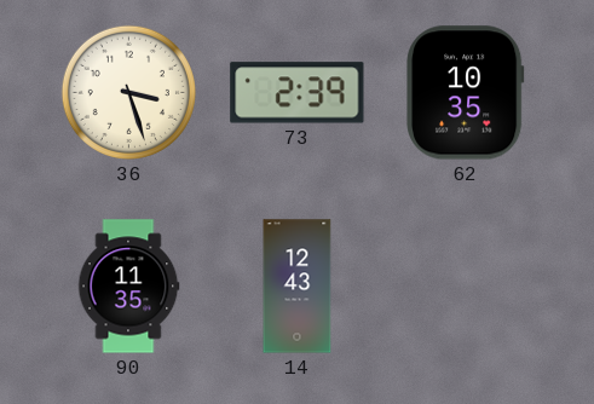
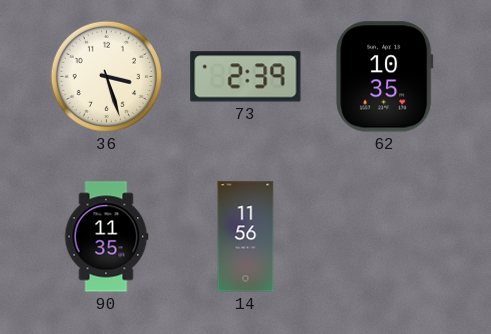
14: 12:43 -> 11:56 (246, 237)
